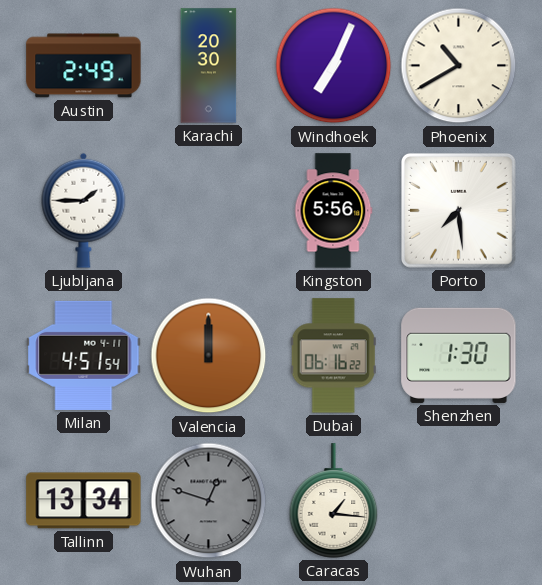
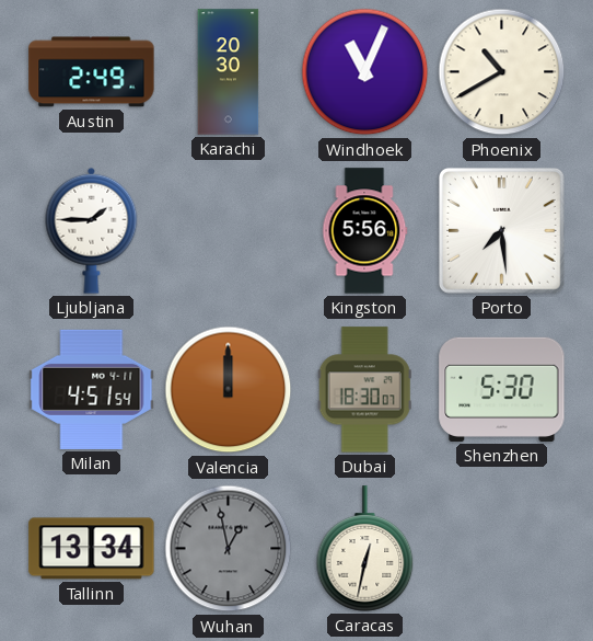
Windhoek: 7:04 -> 11:04 (365, 72)
Dubai: 06:16 -> 18:30 (364, 390)
Shenzhen: 1:30 -> 5:30 (502, 389)
Wuhan: 12:48 -> 12:58 (229, 549)
Caracas: 1:16 -> 12:32 (365, 549)
